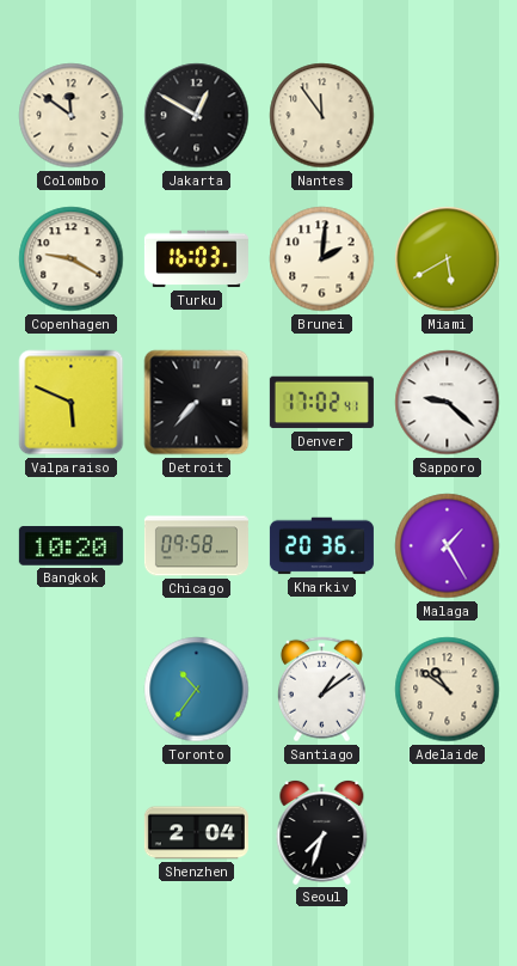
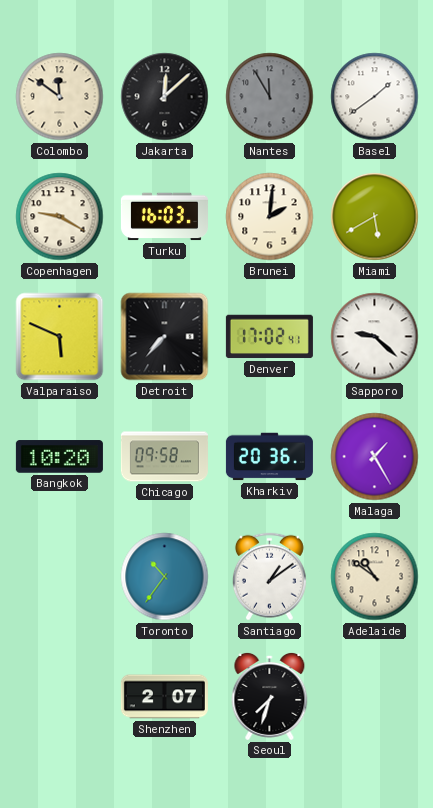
Jakarta: 12:50 -> 12:08 (165, 97)
Nantes: 11:54 -> 11:55 (270, 97)
Nantes dial: cream -> grey (270, 97)
Basel: none -> 1:39 (375, 97)
Shenzhen: 2:04 -> 2:07 (164, 697)
